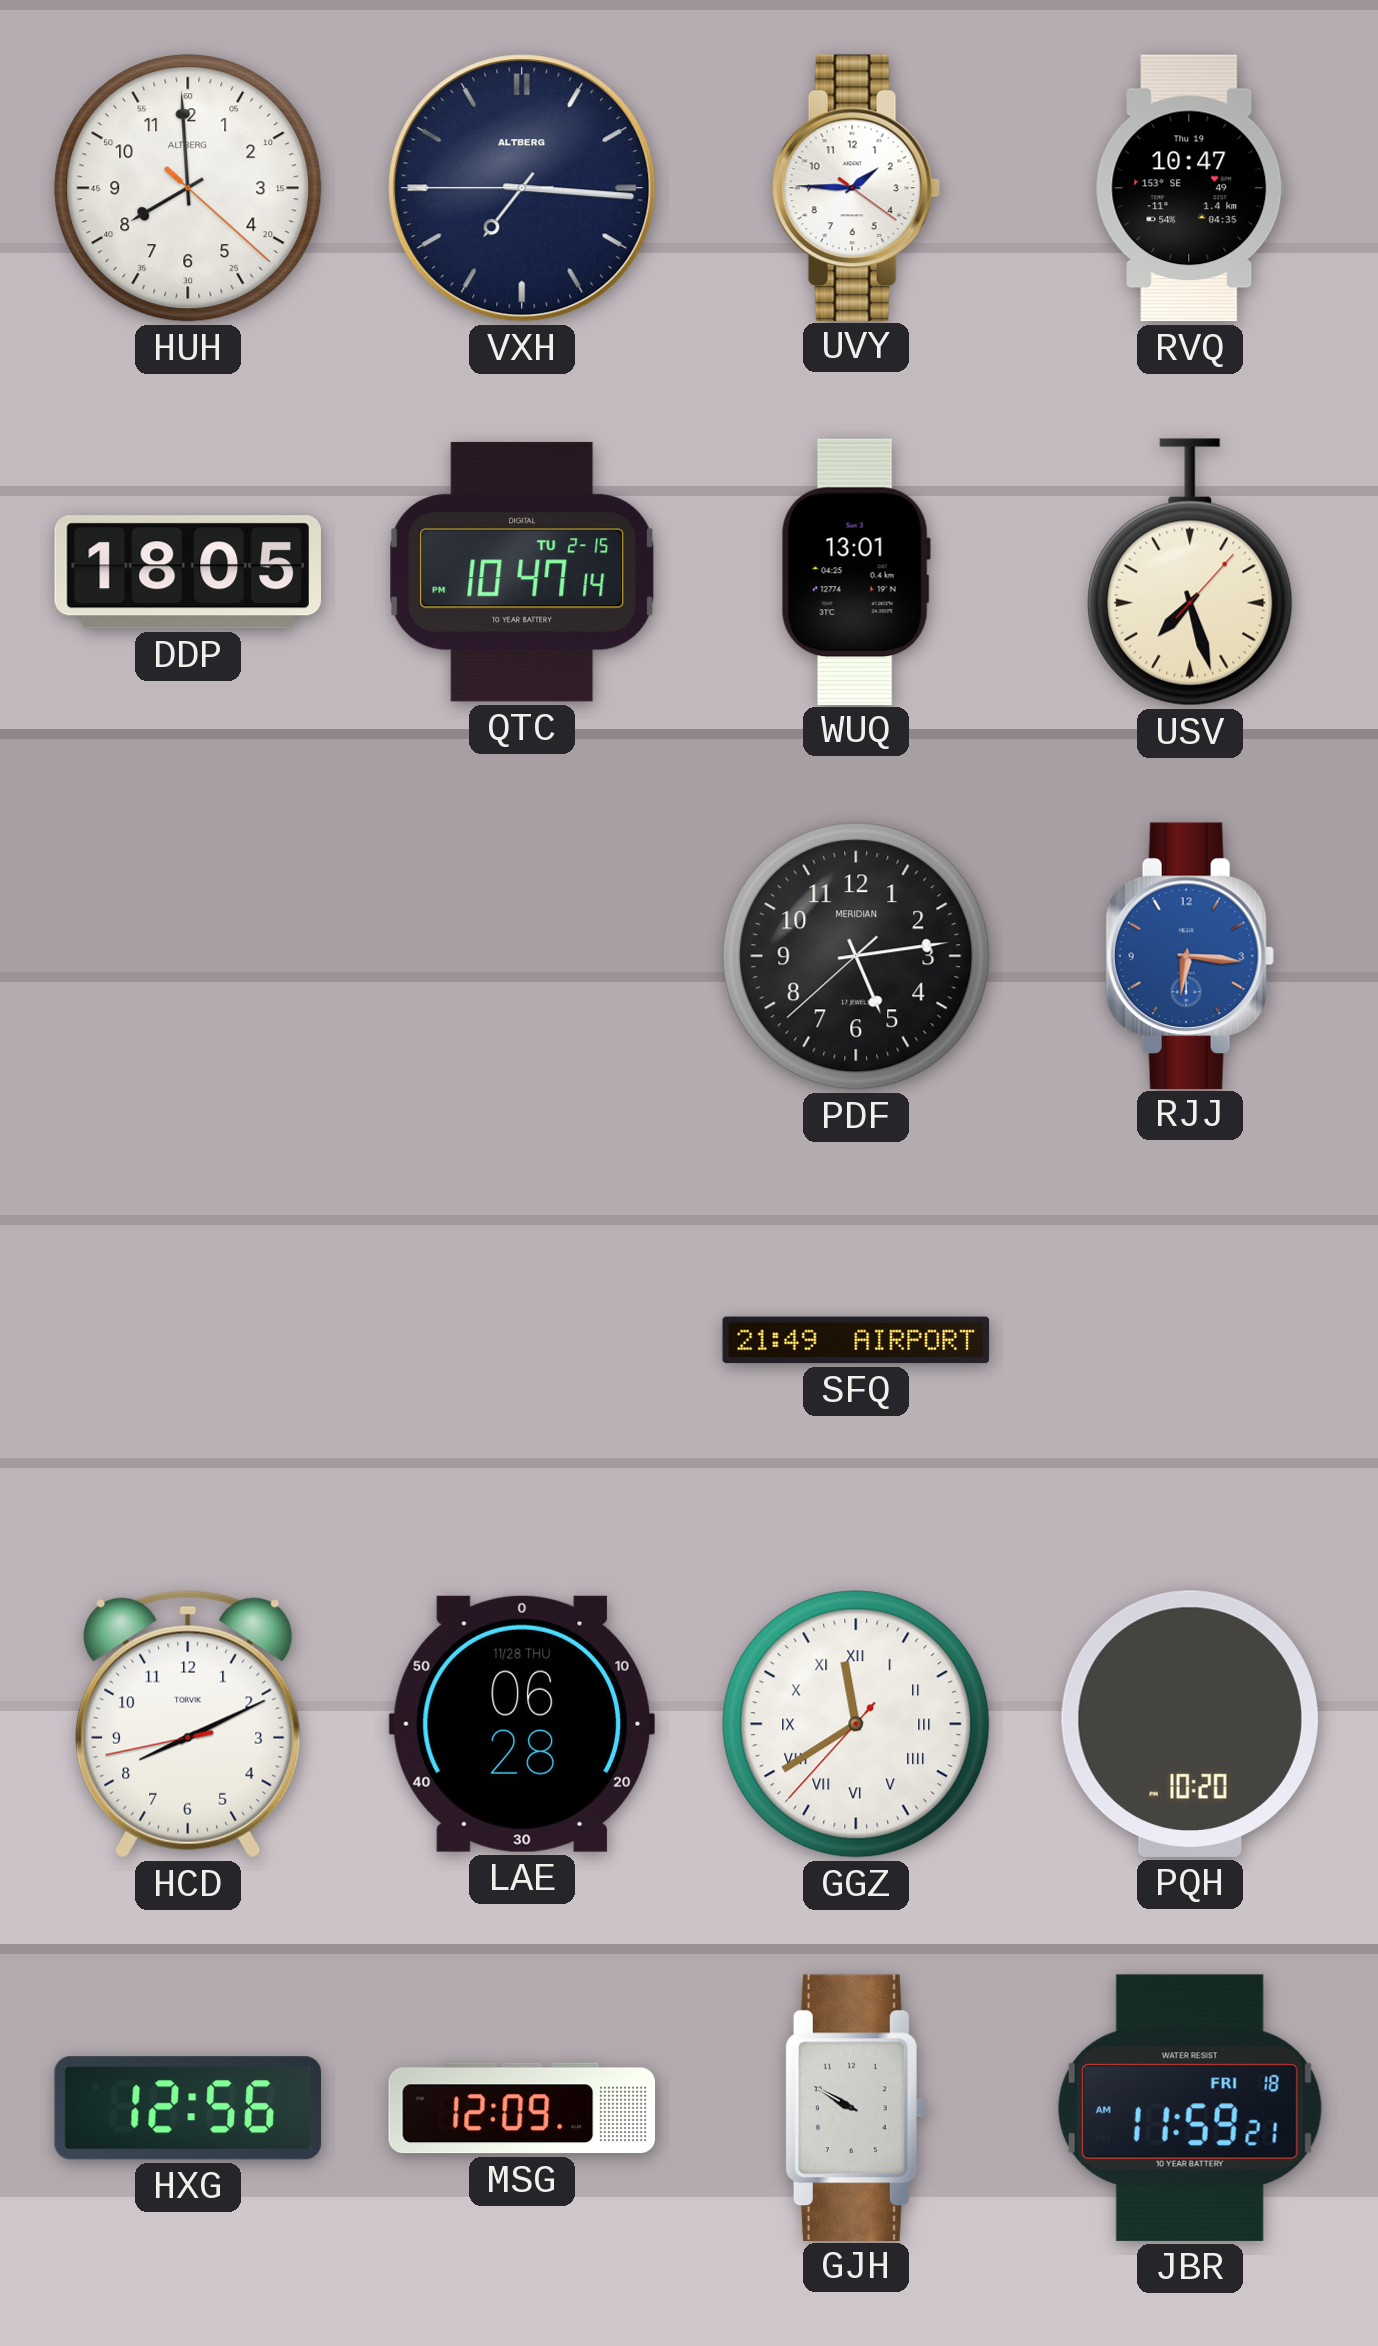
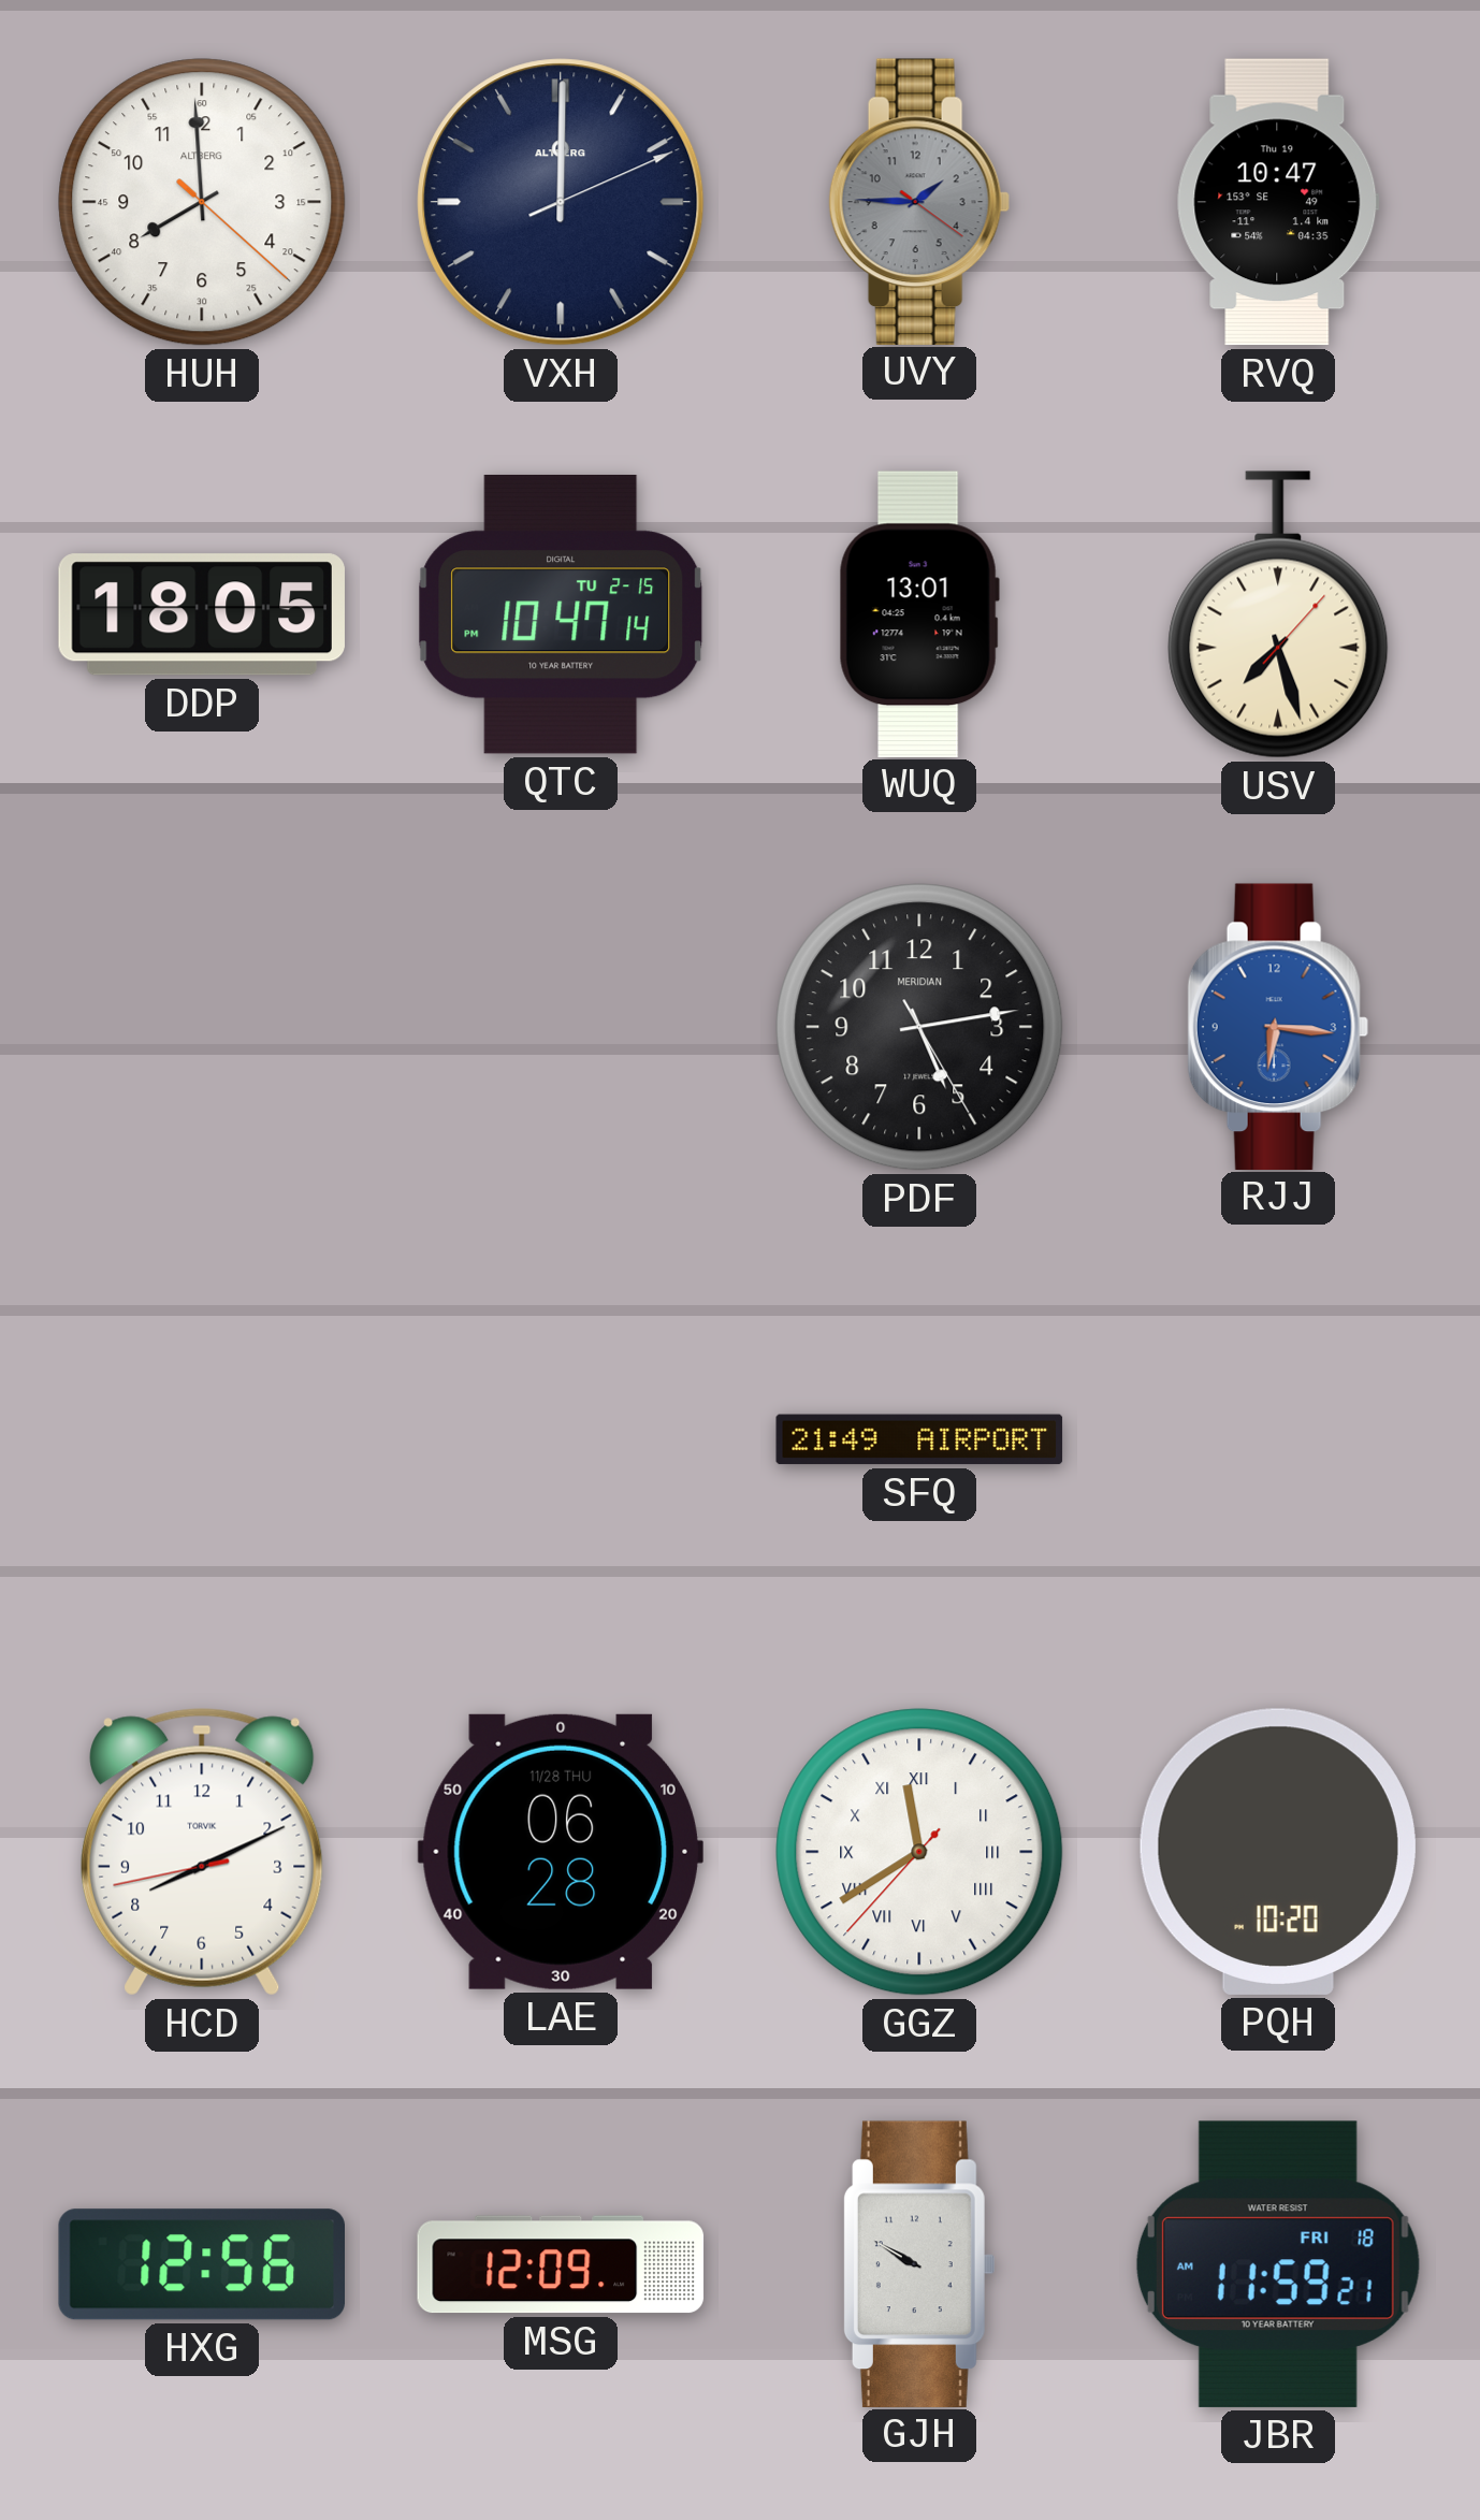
VXH: 7:15 -> 12:00 (561, 202)
UVY dial: white -> grey (919, 201)
PDF: 5:13:38 -> 5:13:25 (919, 1027)
